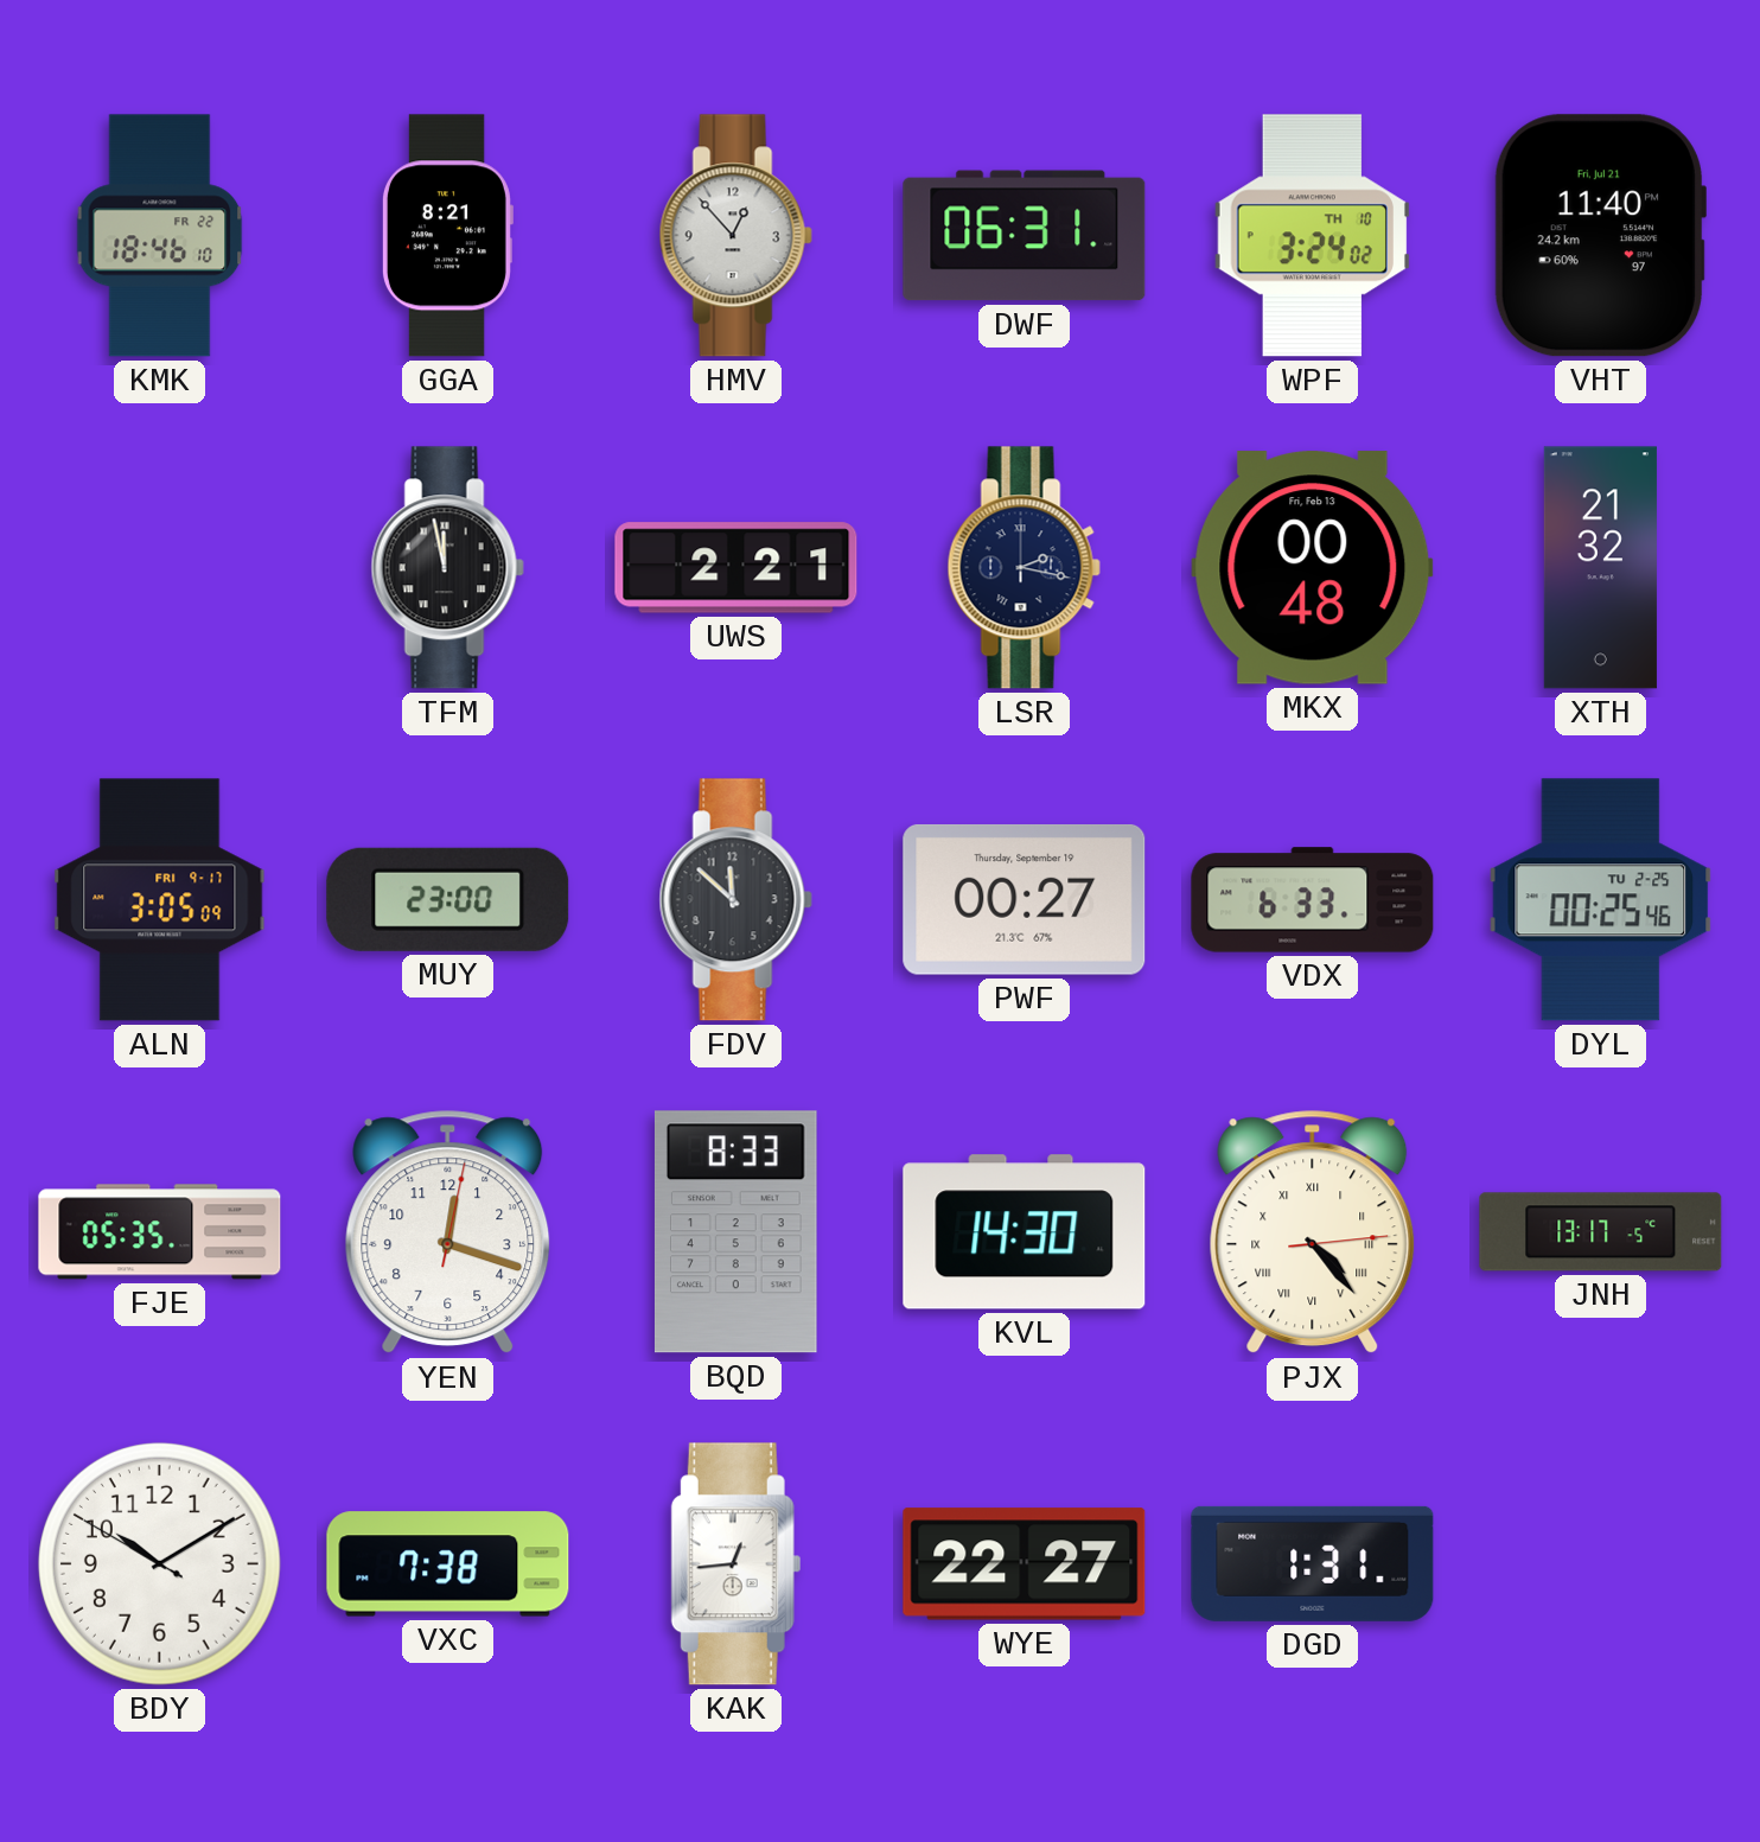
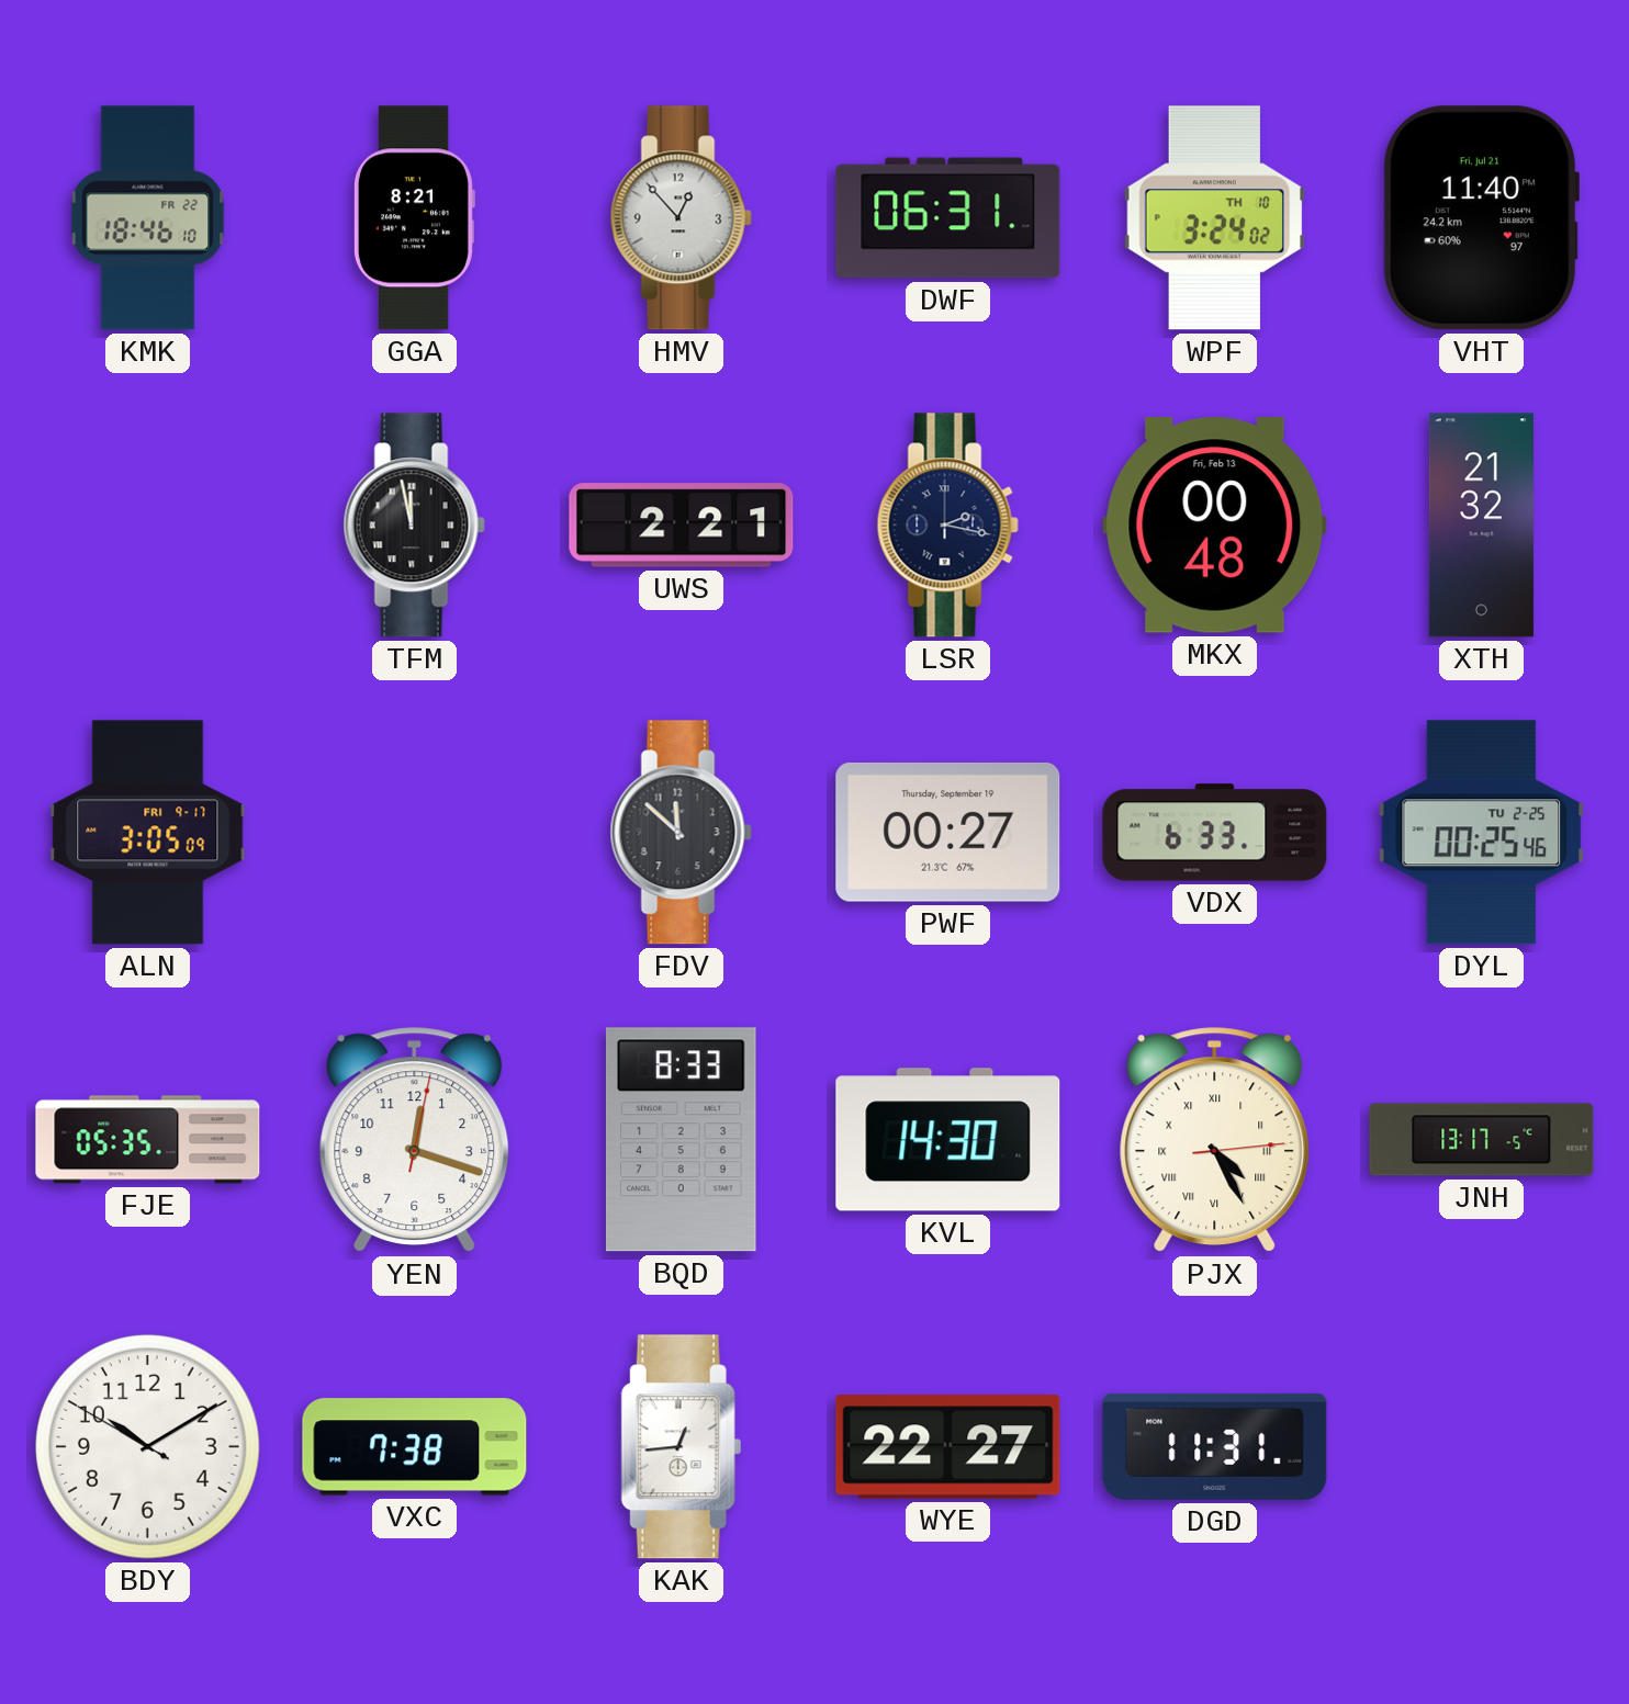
MUY: 23:00 -> none (448, 899)
PJX: 4:23 -> 4:25 (1215, 1140)
DGD: 1:31 -> 11:31 (1215, 1446)
